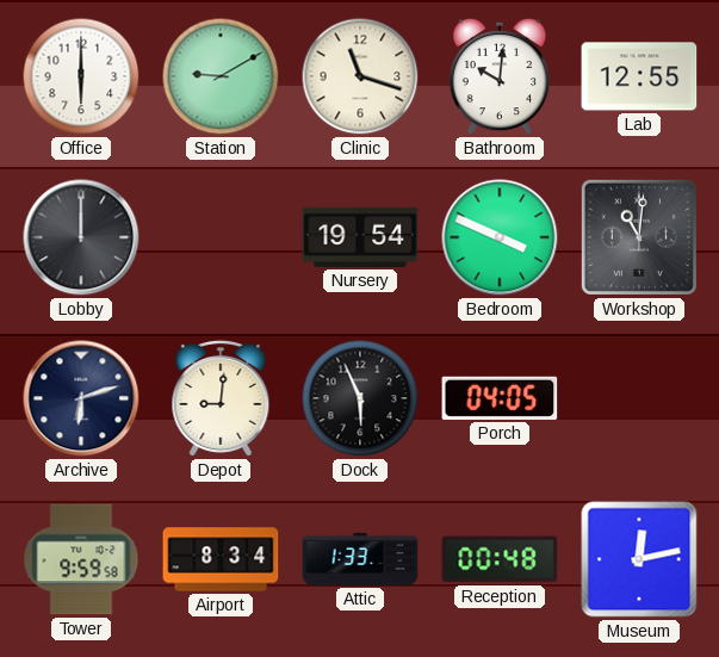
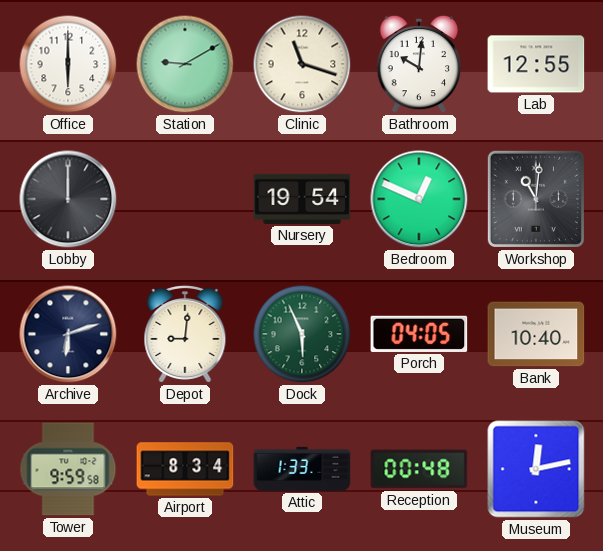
Bedroom: 3:49 -> 12:49 (419, 199)
Dock dial: black -> green (302, 334)
Bank: none -> 10:40 (536, 334)
